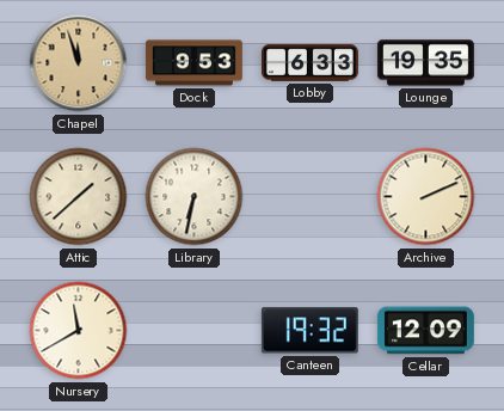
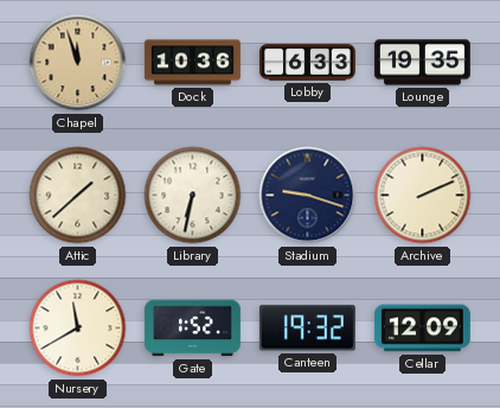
Dock: 9:53 -> 10:36 (193, 63)
Stadium: none -> 9:18 (308, 196)
Gate: none -> 1:52 (192, 329)
